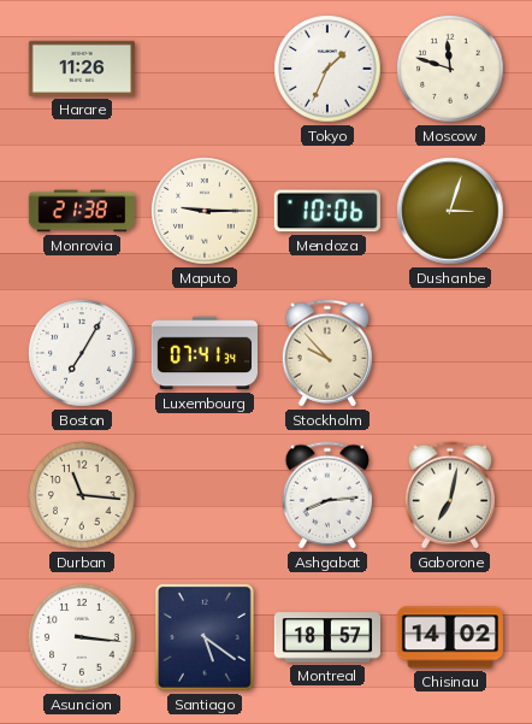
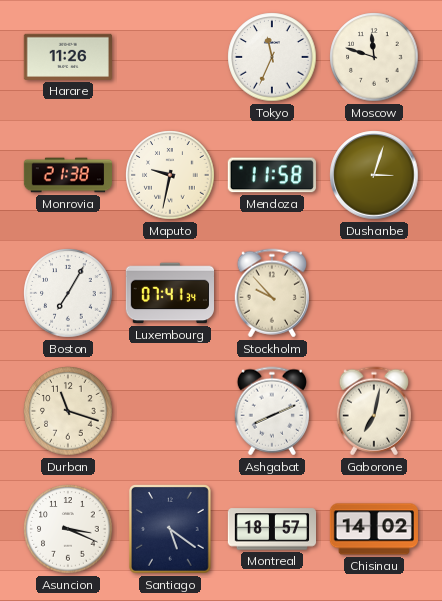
Tokyo: 1:34 -> 11:34 (272, 57)
Maputo: 9:15 -> 9:32 (170, 175)
Mendoza: 10:06 -> 11:58 (272, 175)
Durban: 11:16 -> 11:18 (68, 411)
Ashgabat: 8:14 -> 8:11 (271, 411)
Asuncion: 3:16 -> 3:19 (68, 529)
